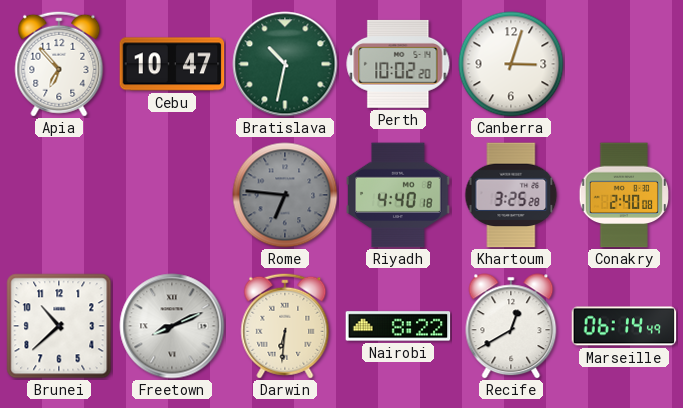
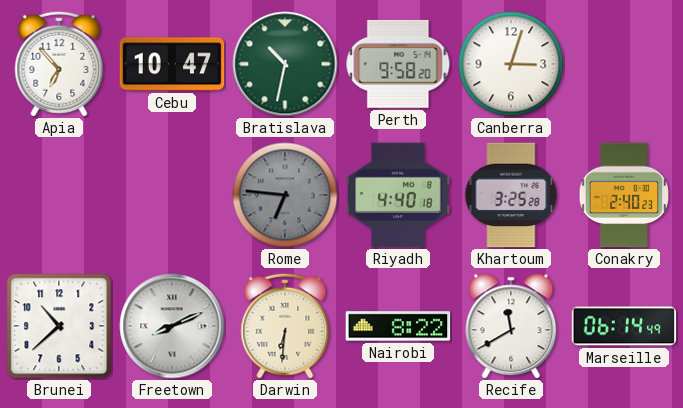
Perth: 10:02 -> 9:58 (398, 64)
Conakry: 2:40:08 -> 2:40:23 (623, 195)
Recife: 12:40 -> 11:40 (511, 326)
